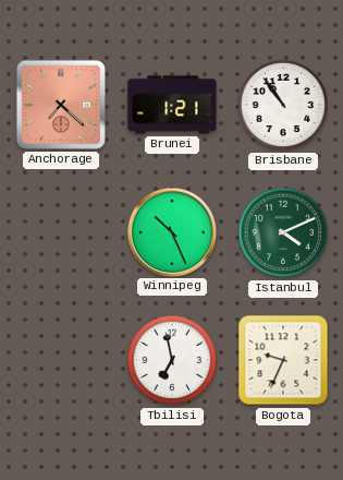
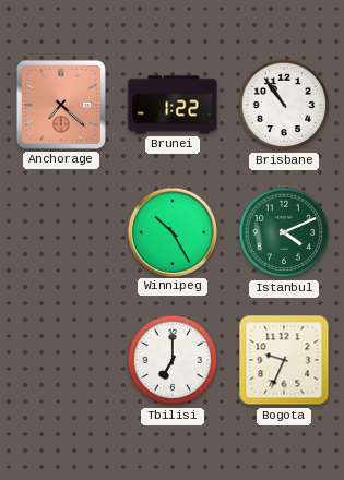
Brunei: 1:21 -> 1:22 (173, 105)
Winnipeg: 10:26 -> 10:25 (171, 231)
Tbilisi: 6:58 -> 7:00 (173, 360)
